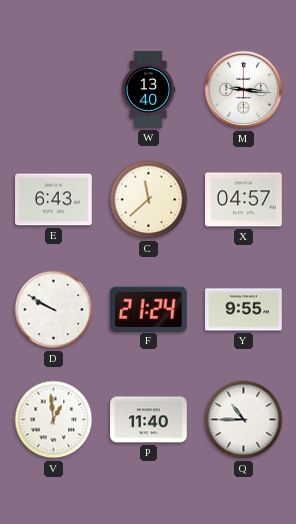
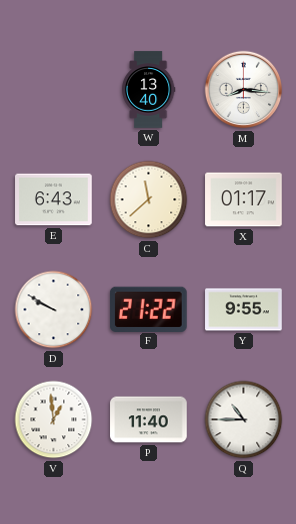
M: 9:16 -> 8:16 (244, 90)
X: 04:57 -> 01:17 (244, 200)
F: 21:24 -> 21:22 (148, 309)
